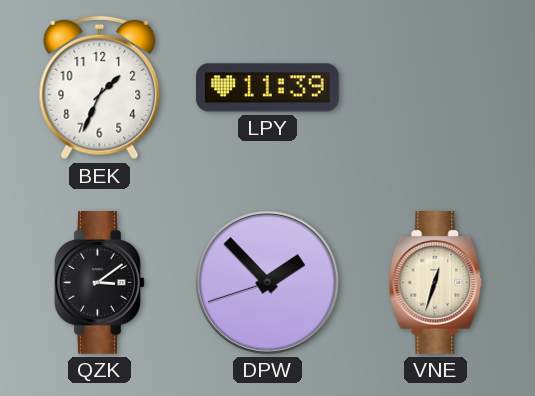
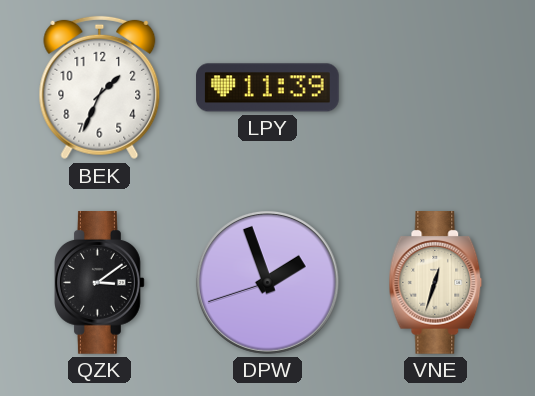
DPW: 1:52 -> 1:56 (267, 282)
